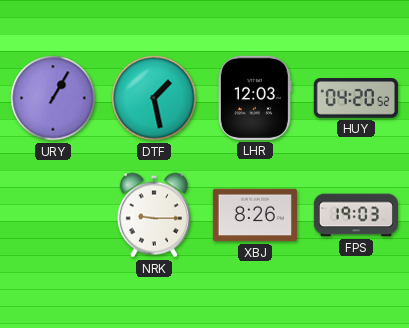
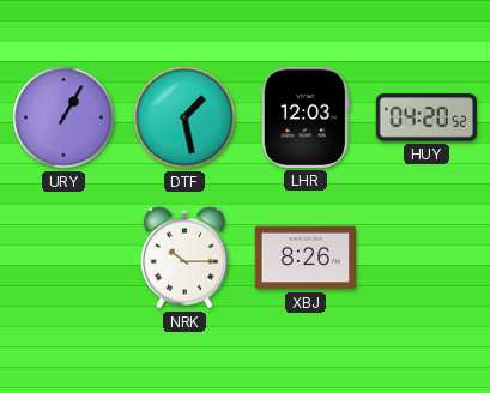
NRK: 9:15 -> 10:15 (184, 258)
FPS: 19:03 -> none (355, 215)
